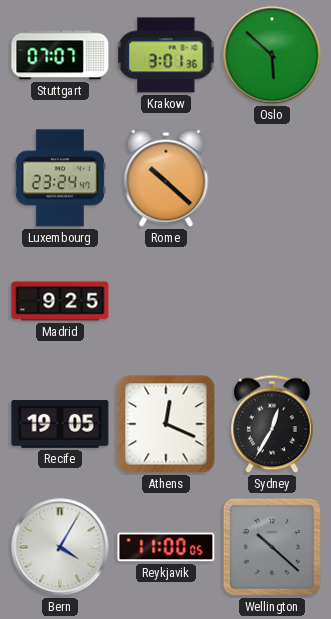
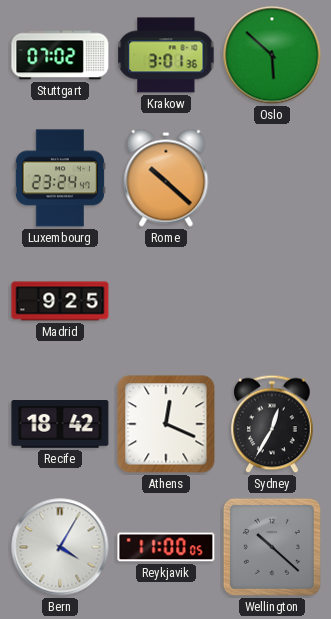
Stuttgart: 07:07 -> 07:02 (60, 55)
Recife: 19:05 -> 18:42 (60, 425)
